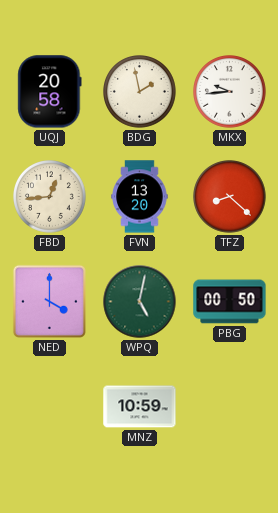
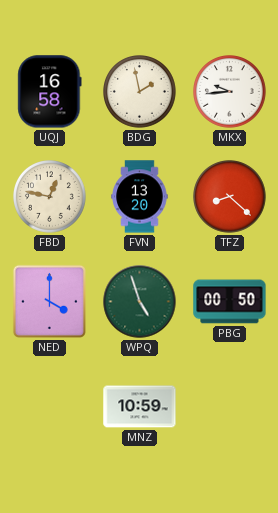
UQJ: 20:58 -> 16:58 (50, 92)
FBD: 12:44 -> 12:47 (50, 197)
WPQ: 5:02 -> 4:57 (140, 302)
